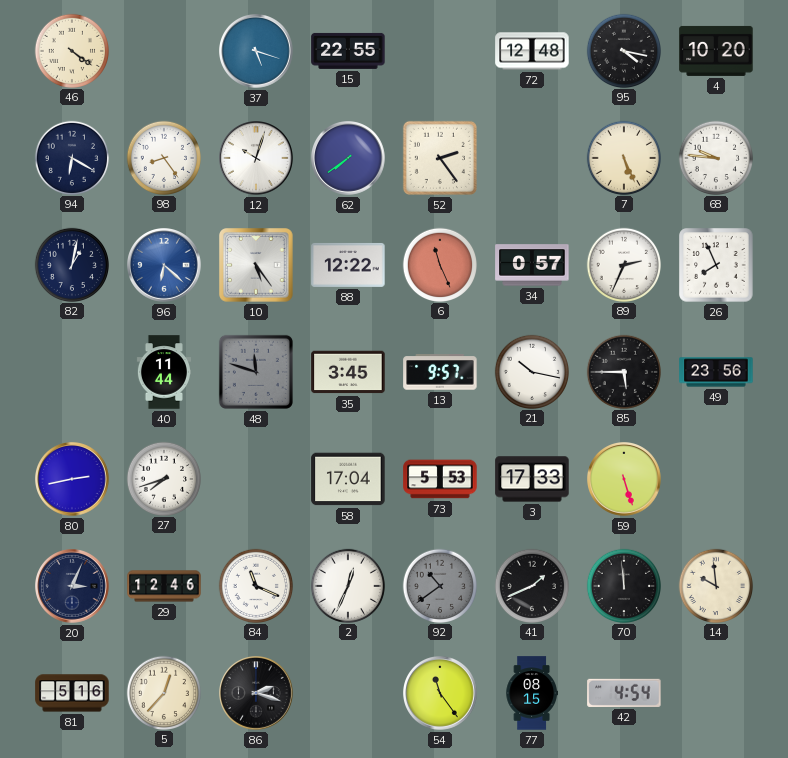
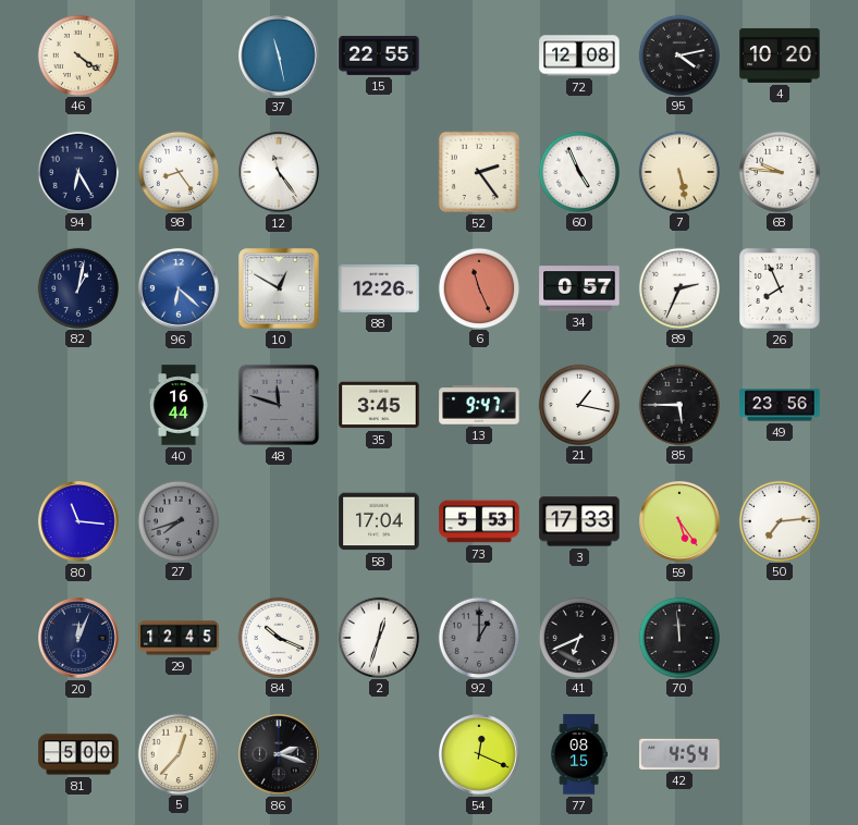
37: 5:18 -> 11:28 (280, 57)
72: 12:48 -> 12:08 (579, 56)
95: 4:17 -> 4:13 (678, 54)
94: 6:20 -> 6:25 (77, 171)
12: 10:03 -> 11:24 (280, 173)
62: 7:39 -> none (349, 159)
60: none -> 4:56 (578, 171)
7: 5:26 -> 5:28 (678, 171)
10: 5:24 -> 12:50 (279, 288)
88: 12:22 -> 12:26 (379, 288)
40: 11:44 -> 16:44 (179, 405)
13: 9:57 -> 9:47 (479, 405)
21: 10:17 -> 1:17 (578, 404)
80: 2:43 -> 11:16 (79, 522)
27 dial: white -> grey (177, 520)
59: 5:27 -> 5:24 (681, 522)
50: none -> 7:14 (779, 520)
20: 3:04 -> 12:04 (79, 639)
29: 12:46 -> 12:45 (179, 638)
84: 11:19 -> 10:19 (278, 637)
2: 12:34 -> 12:33 (378, 637)
92: 10:39 -> 1:00 (478, 637)
41: 1:41 -> 6:41 (578, 637)
14: 9:59 -> none (715, 585)
81: 5:16 -> 5:00 (78, 754)
54: 11:24 -> 12:19 (480, 755)
